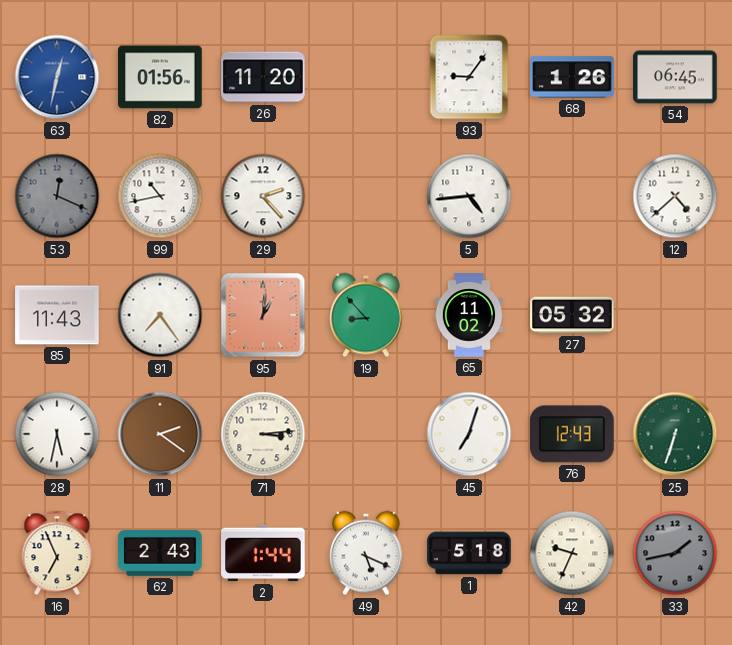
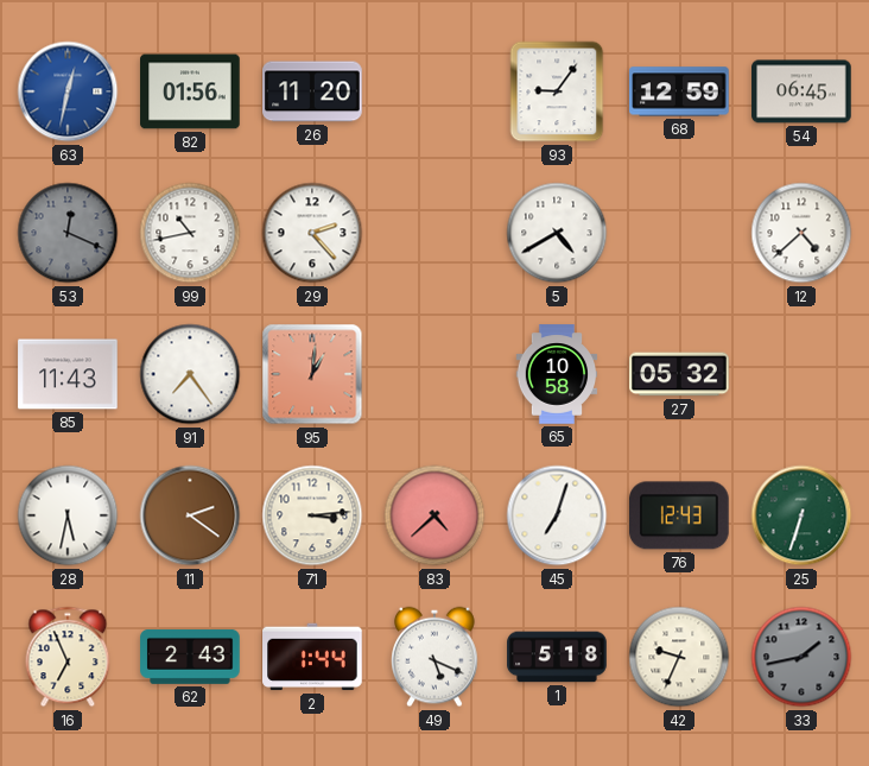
68: 1:26 -> 12:59 (679, 91)
5: 4:44 -> 4:40 (557, 233)
19: 8:53 -> none (366, 315)
65: 11:02 -> 10:58 (557, 374)
83: none -> 4:38 (434, 515)
